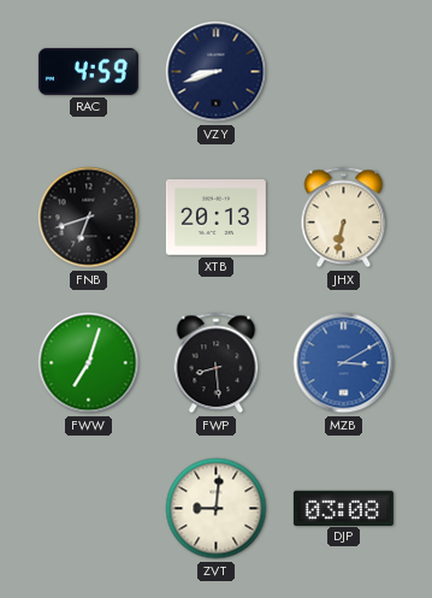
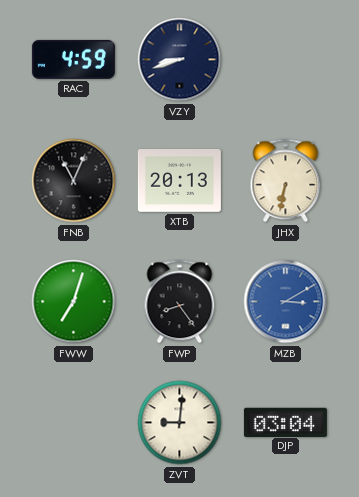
FNB: 6:42 -> 11:04 (74, 181)
FWP: 8:29 -> 8:24 (180, 302)
DJP: 03:08 -> 03:04 (285, 422)
